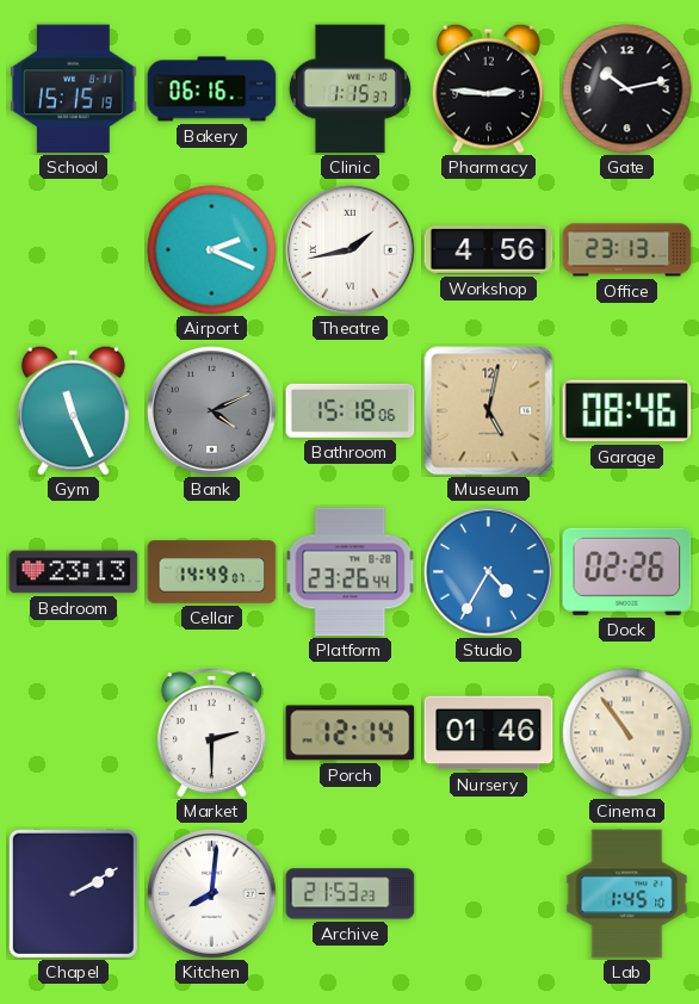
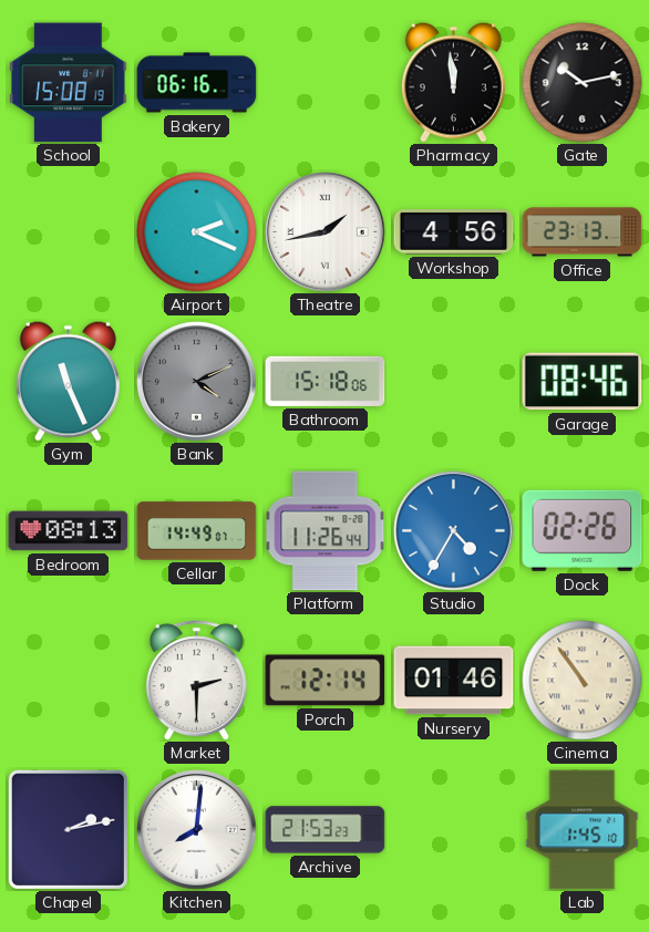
School: 15:15 -> 15:08 (69, 83)
Clinic: 1:15 -> none (349, 89)
Pharmacy: 2:46 -> 11:59 (453, 82)
Museum: 5:02 -> none (489, 411)
Bedroom: 23:13 -> 08:13 (69, 531)
Platform: 23:26 -> 11:26 (326, 531)
Chapel: 2:10 -> 2:13 (68, 829)
